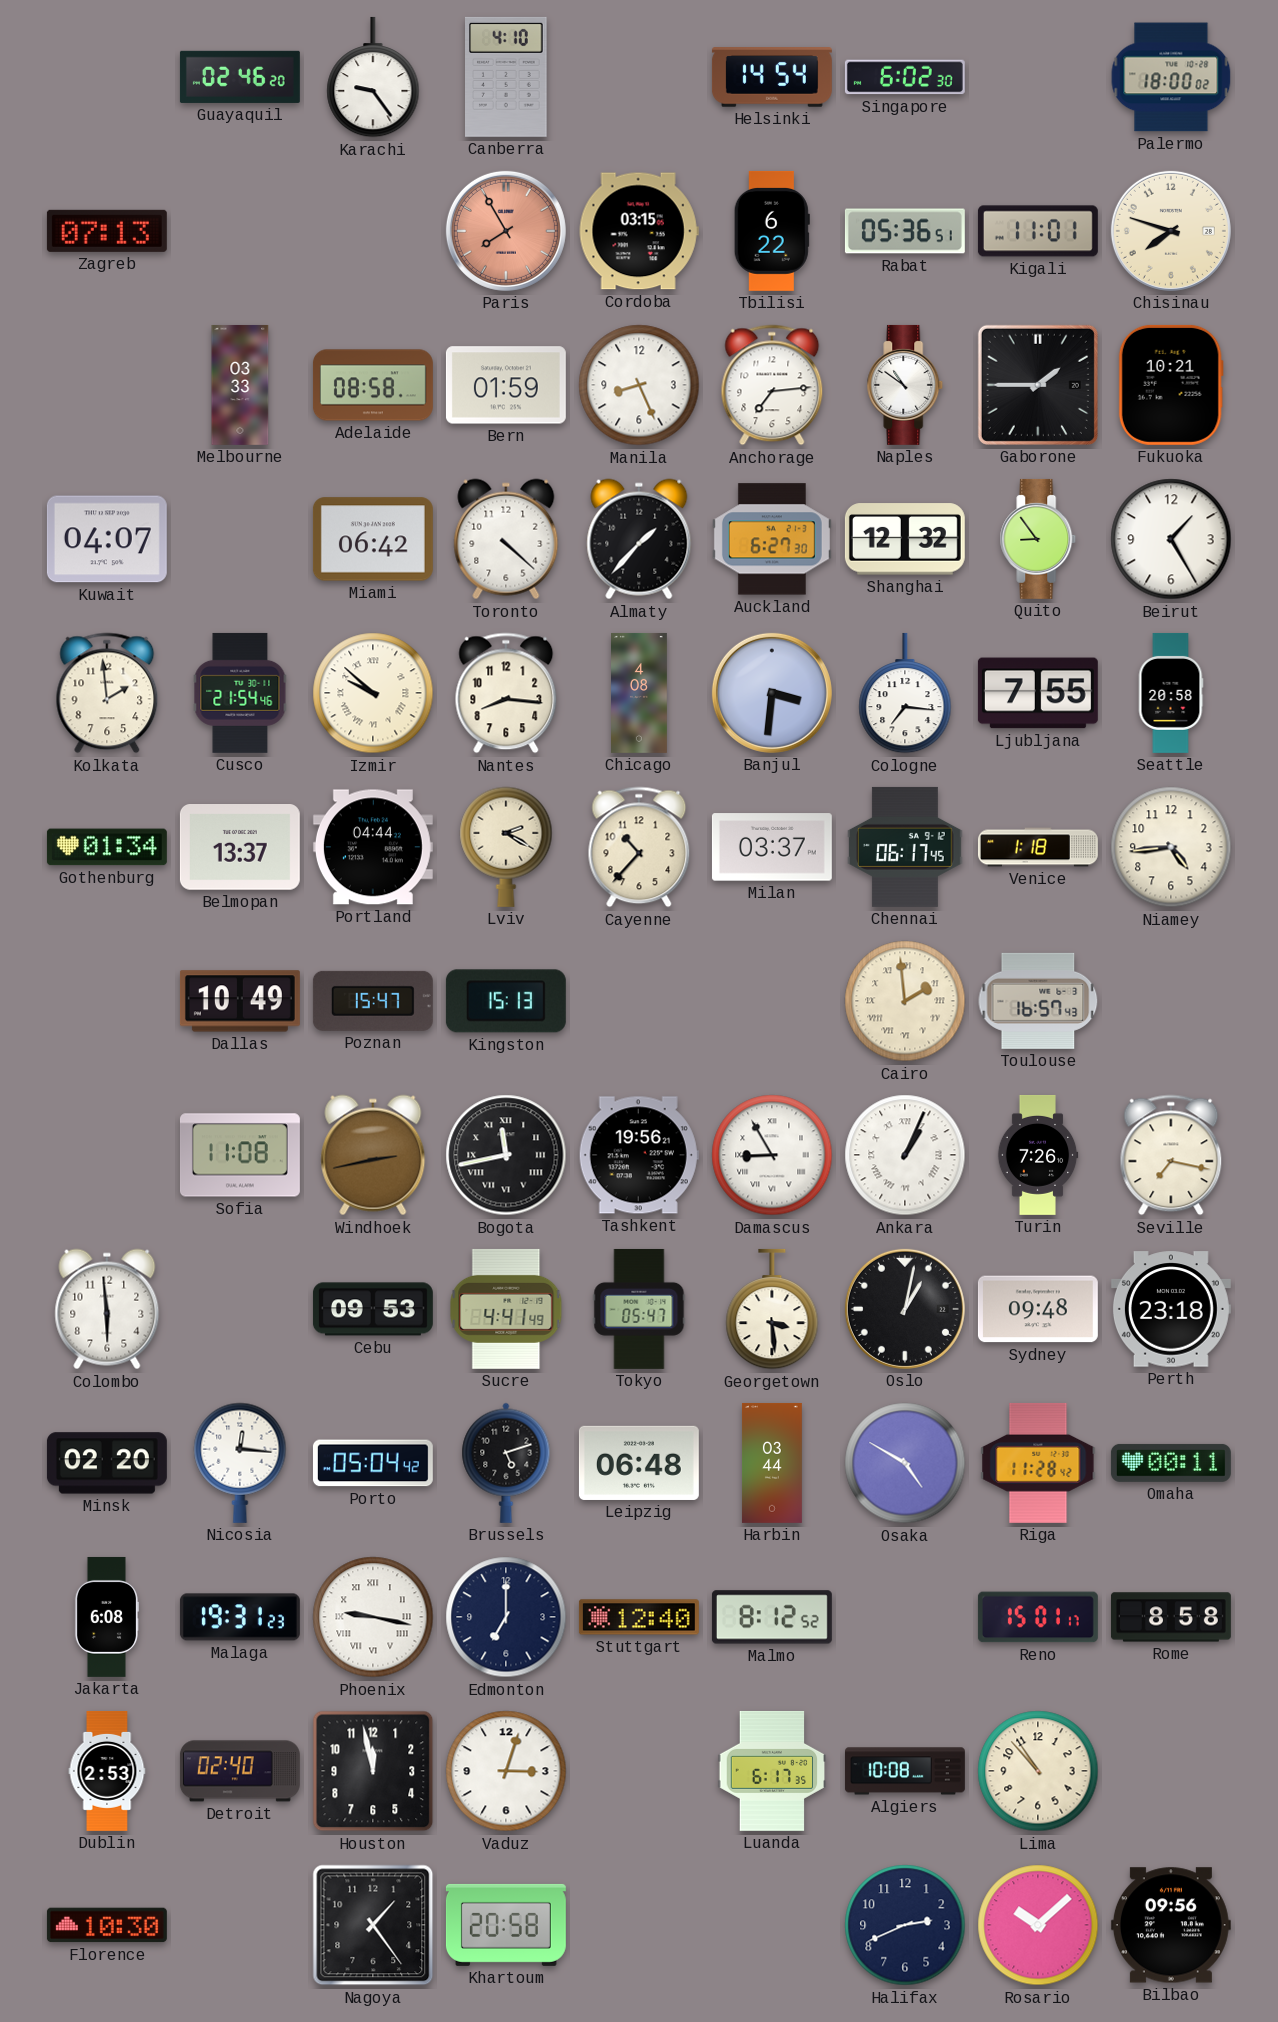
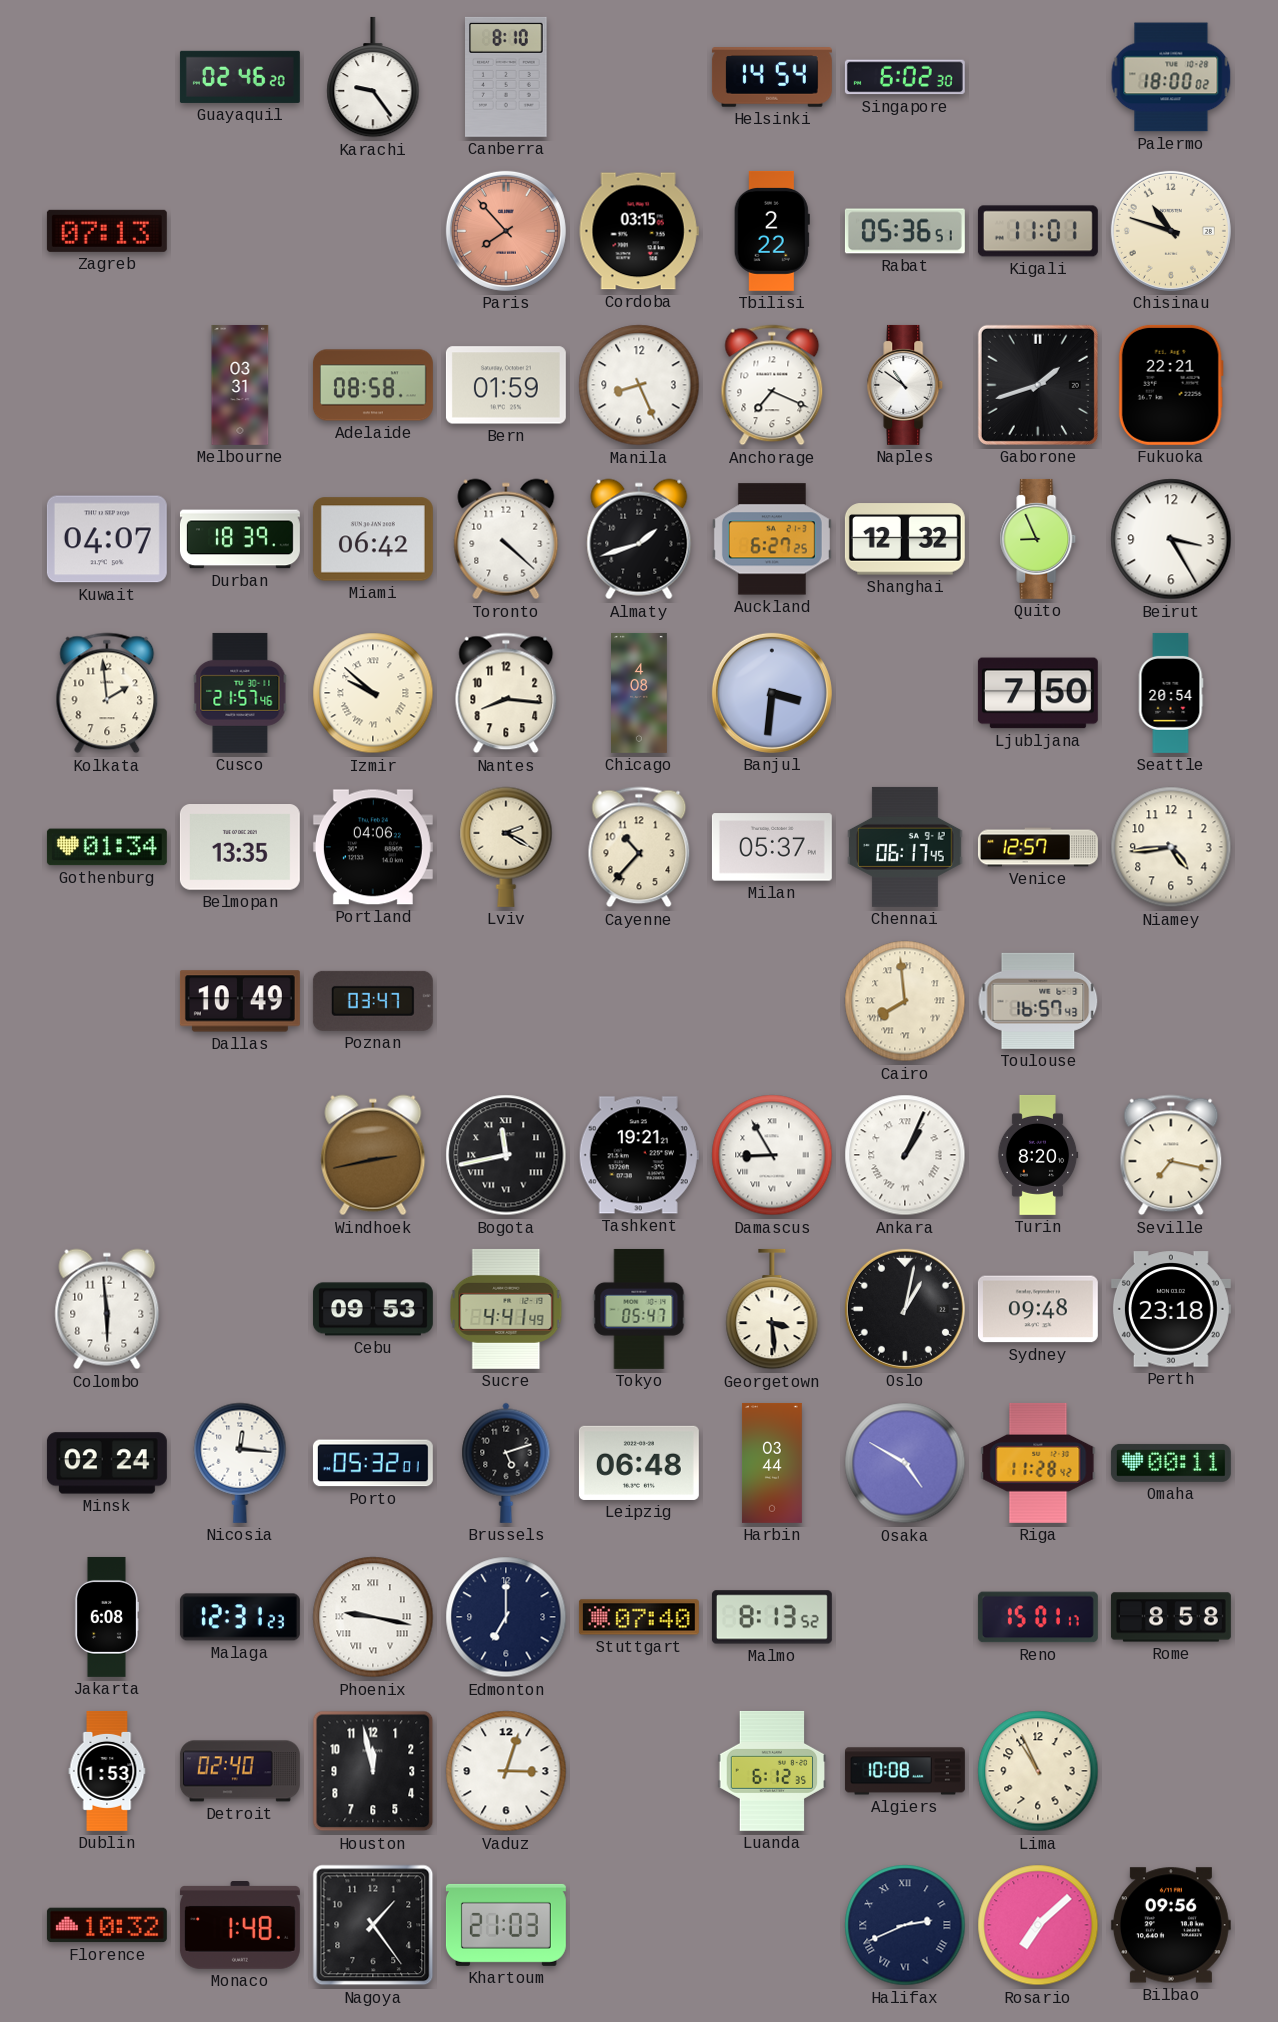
Canberra: 4:10 -> 8:10 (507, 77)
Paris: 7:55 -> 7:53 (506, 231)
Tbilisi: 6:22 -> 2:22 (772, 231)
Chisinau: 7:48 -> 10:48 (1171, 231)
Melbourne: 03:33 -> 03:31 (240, 385)
Anchorage: 7:14 -> 7:19 (772, 385)
Gaborone: 1:45 -> 1:42 (1038, 385)
Fukuoka: 10:21 -> 22:21 (1171, 385)
Durban: none -> 18:39 (240, 539)
Almaty: 1:37 -> 1:42 (639, 539)
Auckland: 6:27:30 -> 6:27:25 (772, 539)
Quito: 8:54 -> 8:56 (1038, 539)
Beirut: 1:25 -> 3:25 (1171, 539)
Cusco: 21:54 -> 21:57 (240, 693)
Cologne: 7:16 -> none (905, 693)
Ljubljana: 7:55 -> 7:50 (1038, 693)
Seattle: 20:58 -> 20:54 (1171, 693)
Belmopan: 13:37 -> 13:35 (240, 848)
Portland: 04:44 -> 04:06 (373, 847)
Milan: 03:37 -> 05:37 (772, 847)
Venice: 1:18 -> 12:57 (1038, 847)
Poznan: 15:47 -> 03:47 (373, 1001)
Kingston: 15:13 -> none (506, 1001)
Cairo: 1:59 -> 7:59 (905, 1001)
Sofia: 11:08 -> none (240, 1155)
Tashkent: 19:56 -> 19:21 (639, 1155)
Turin: 7:26 -> 8:20 (1038, 1155)
Minsk: 02:20 -> 02:24 (107, 1463)
Porto: 05:04 -> 05:32 (373, 1463)
Malaga: 19:31 -> 12:31 (240, 1617)
Stuttgart: 12:40 -> 07:40 (639, 1617)
Malmo: 8:12 -> 8:13 (772, 1617)
Dublin: 2:53 -> 1:53 (107, 1771)
Luanda: 6:17 -> 6:12 (772, 1771)
Lima: 10:53 -> 10:56 (1038, 1771)
Florence: 10:30 -> 10:32 (107, 1925)
Monaco: none -> 1:48 (240, 1926)
Khartoum: 20:58 -> 21:03 (506, 1925)
Halifax numerals: Arabic -> Roman (905, 1925)
Rosario: 10:08 -> 7:08 (1038, 1925)
